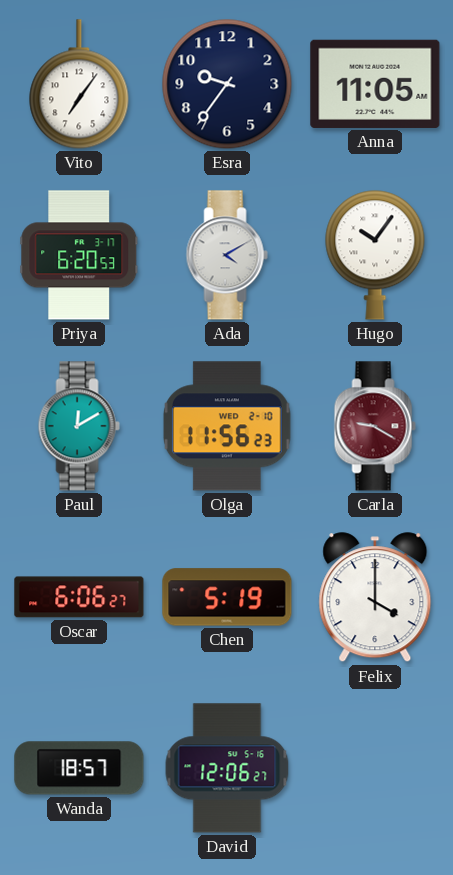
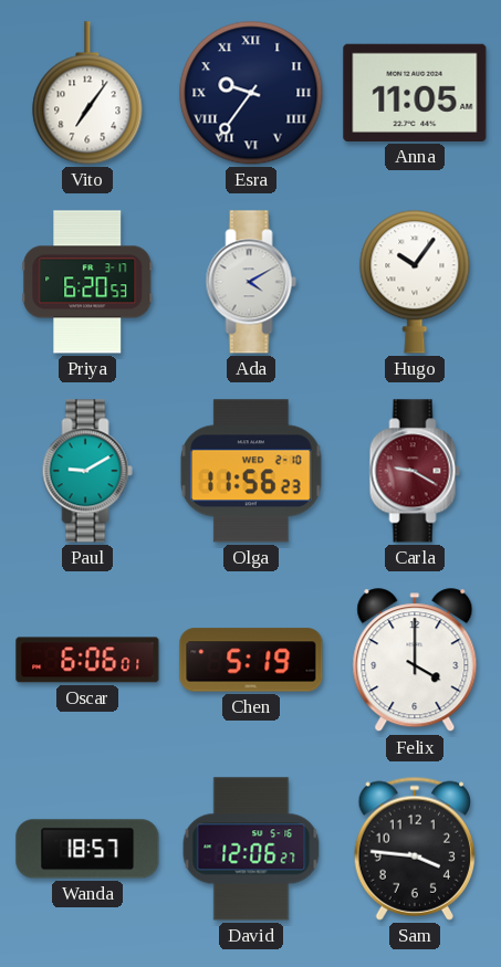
Esra numerals: Arabic -> Roman (251, 93)
Paul: 12:10 -> 9:10 (87, 471)
Oscar: 6:06:27 -> 6:06:01 (87, 660)
Sam: none -> 3:46 (414, 849)
